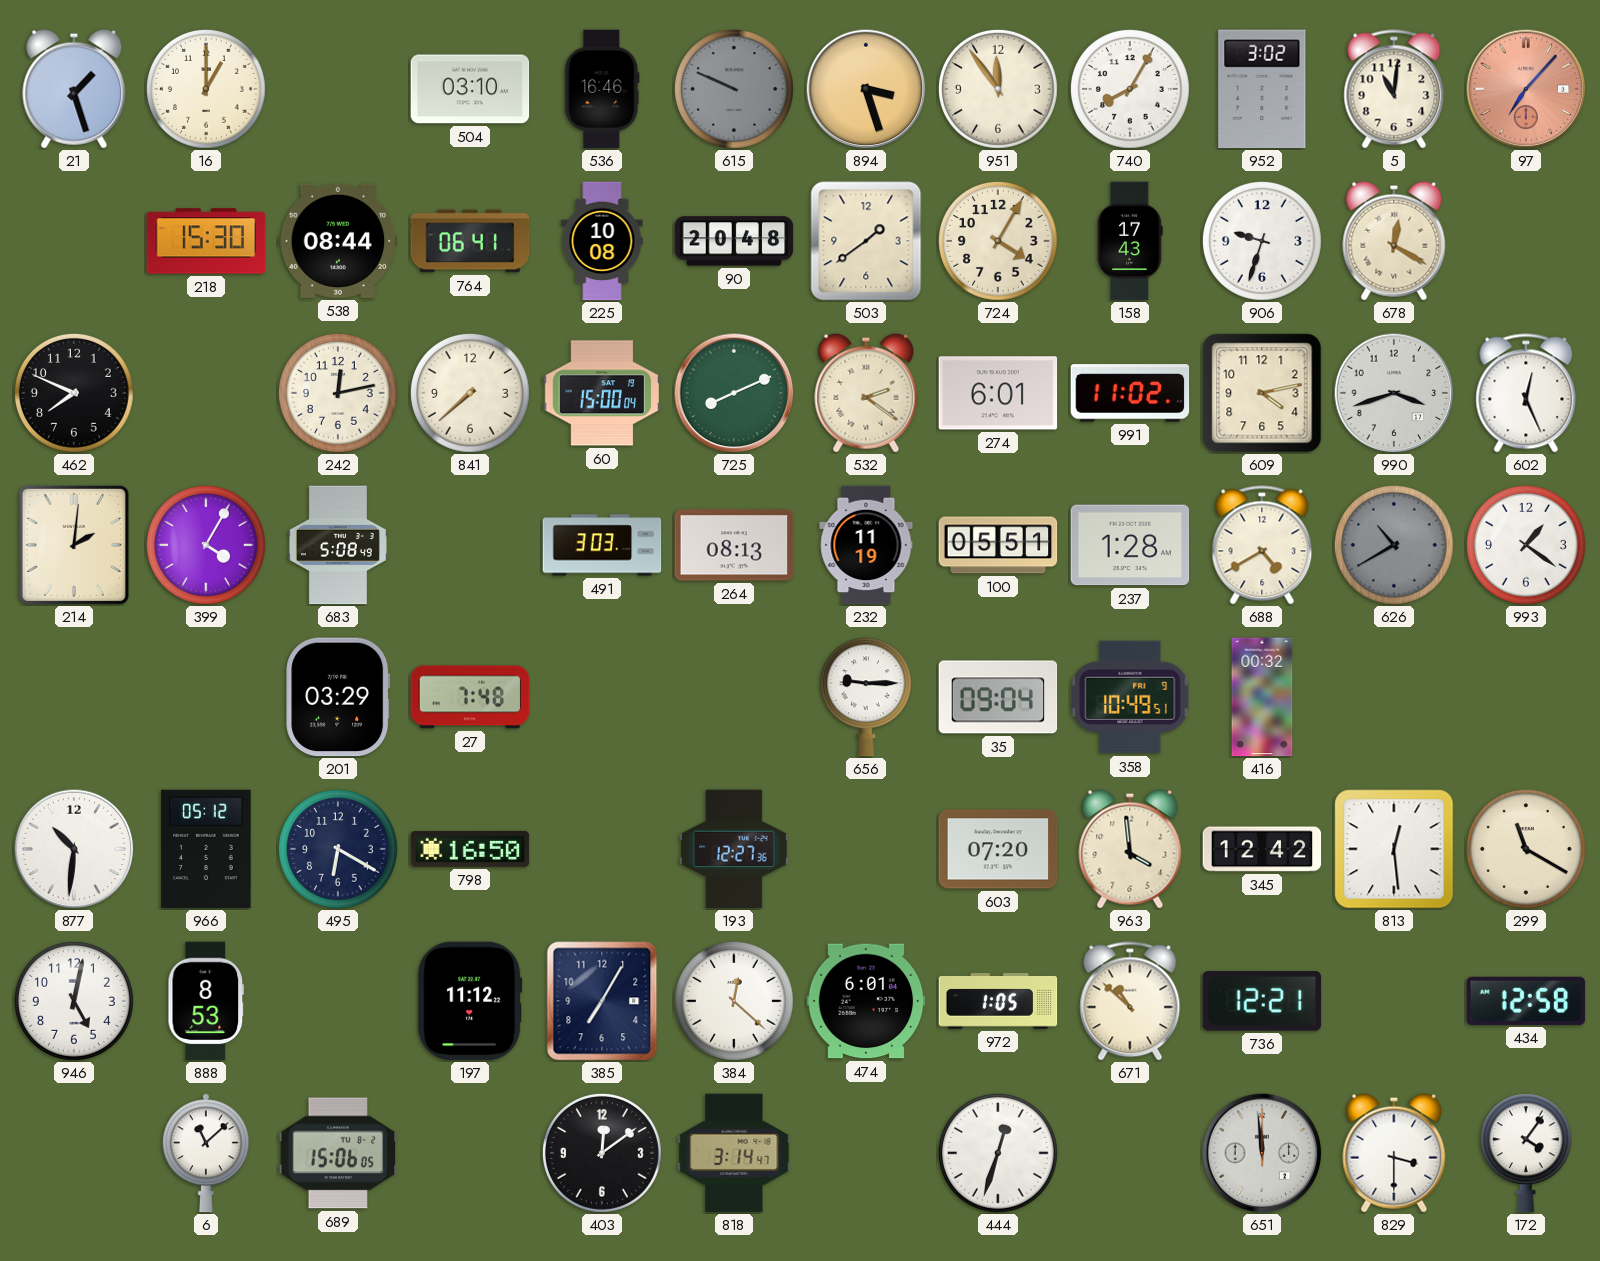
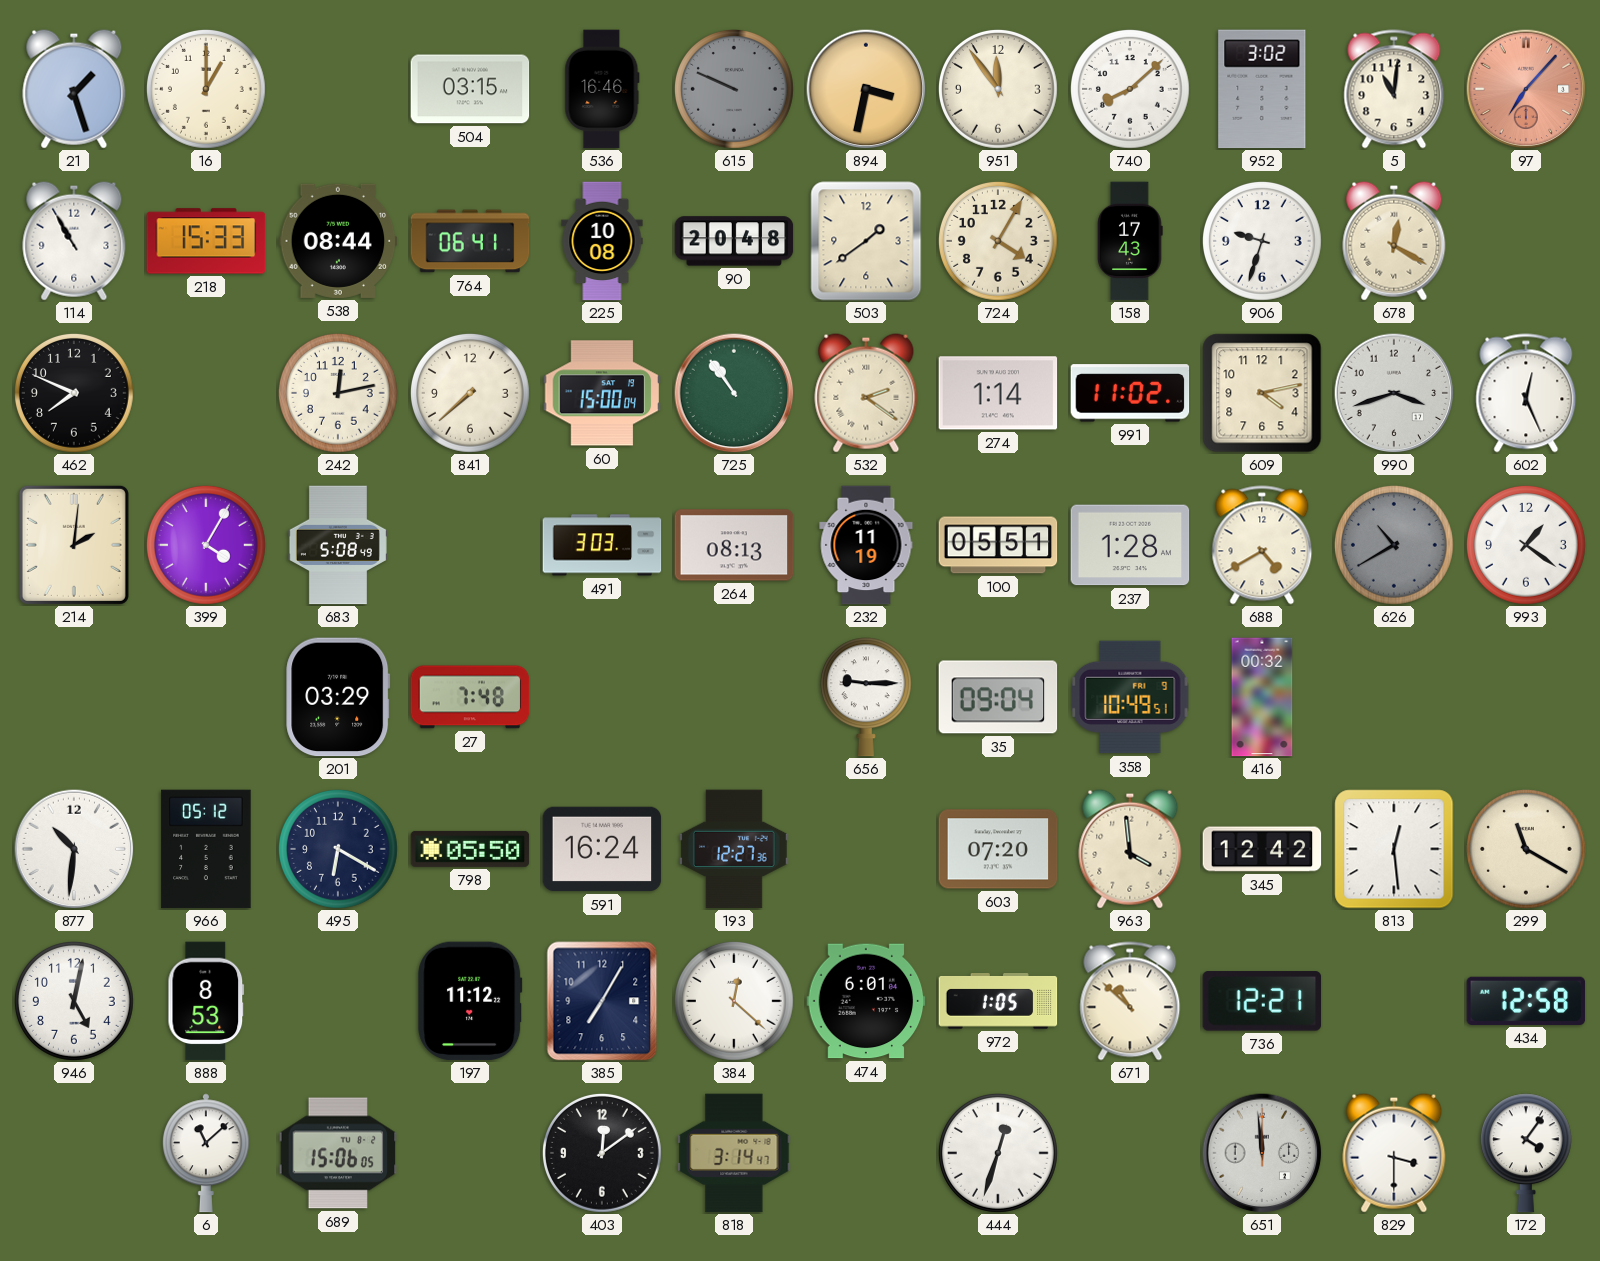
504: 03:10 -> 03:15 (470, 89)
894: 3:27 -> 3:32 (866, 89)
740: 8:05 -> 8:08 (1131, 90)
114: none -> 10:55 (74, 241)
218: 15:30 -> 15:33 (206, 241)
725: 8:11 -> 10:54 (734, 393)
274: 6:01 -> 1:14 (998, 393)
798: 16:50 -> 05:50 (470, 849)
591: none -> 16:24 (602, 849)
